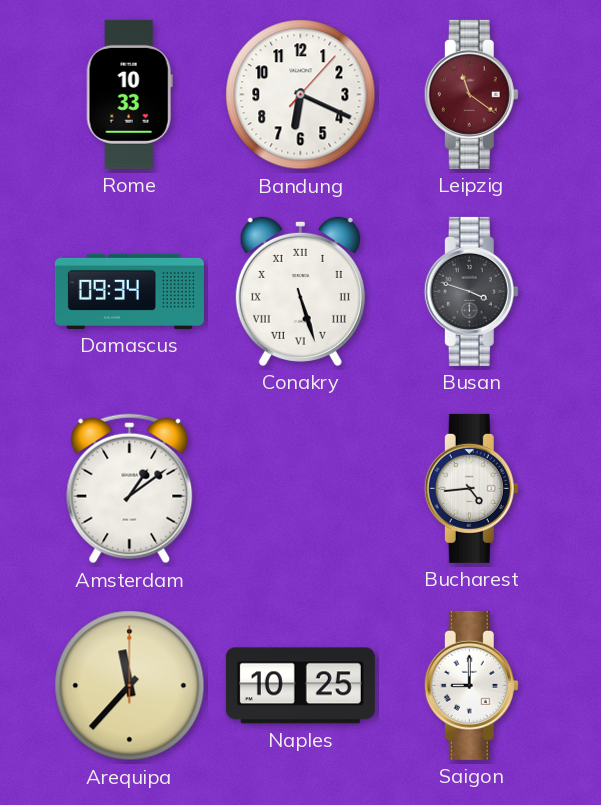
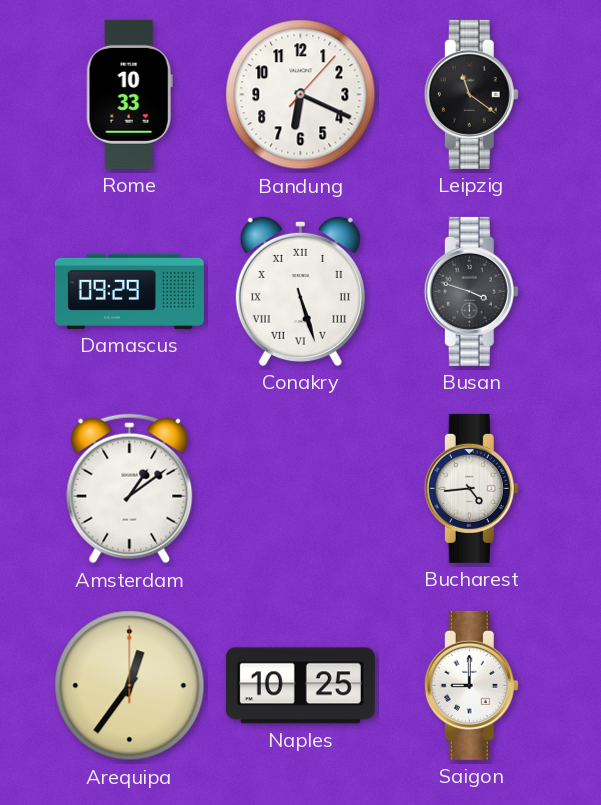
Leipzig dial: burgundy -> black (471, 94)
Damascus: 09:34 -> 09:29 (129, 291)
Arequipa: 11:37 -> 12:36 (130, 686)
